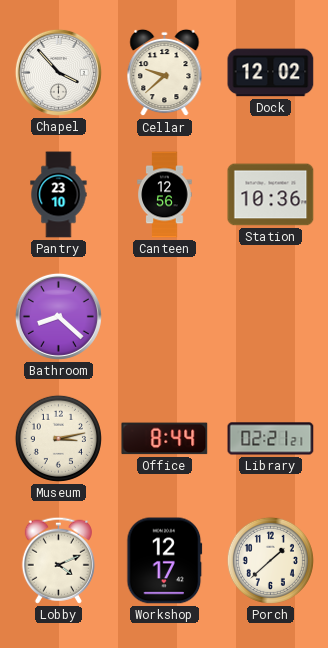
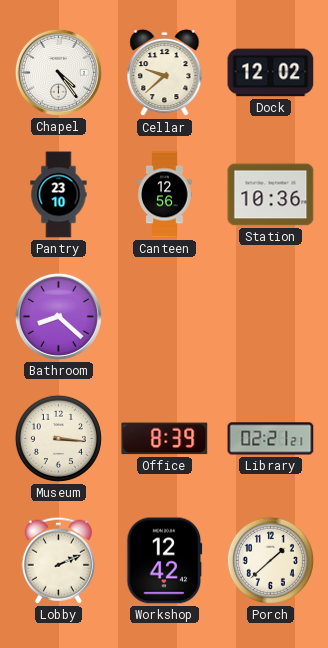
Chapel: 3:53 -> 4:24 (58, 72)
Museum: 3:13 -> 3:16 (58, 438)
Office: 8:44 -> 8:39 (165, 439)
Lobby: 4:11 -> 2:11 (58, 560)
Workshop: 12:17 -> 12:42 (165, 561)
